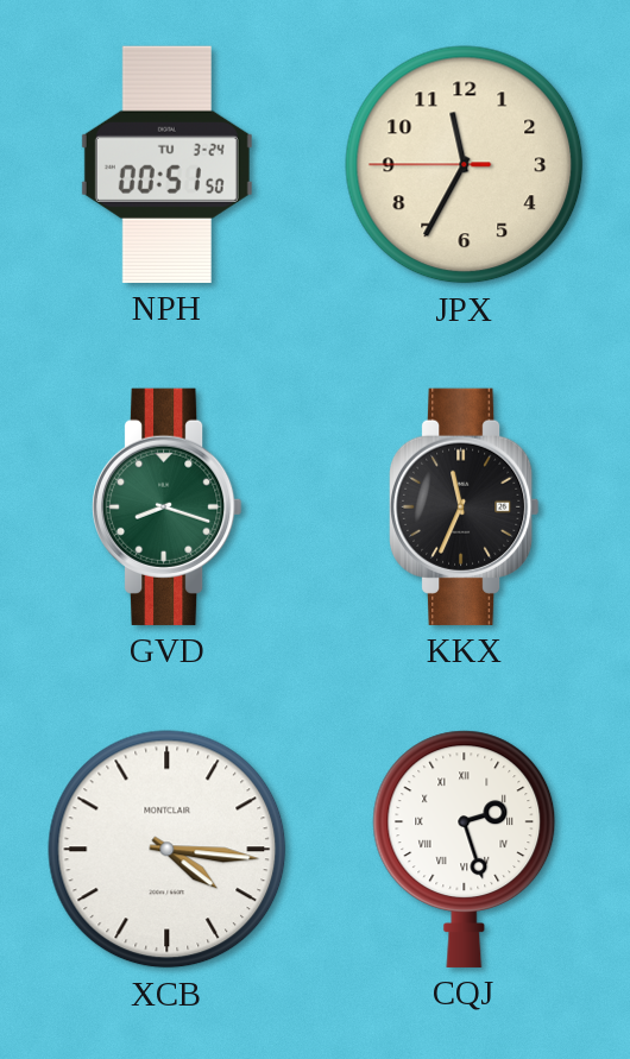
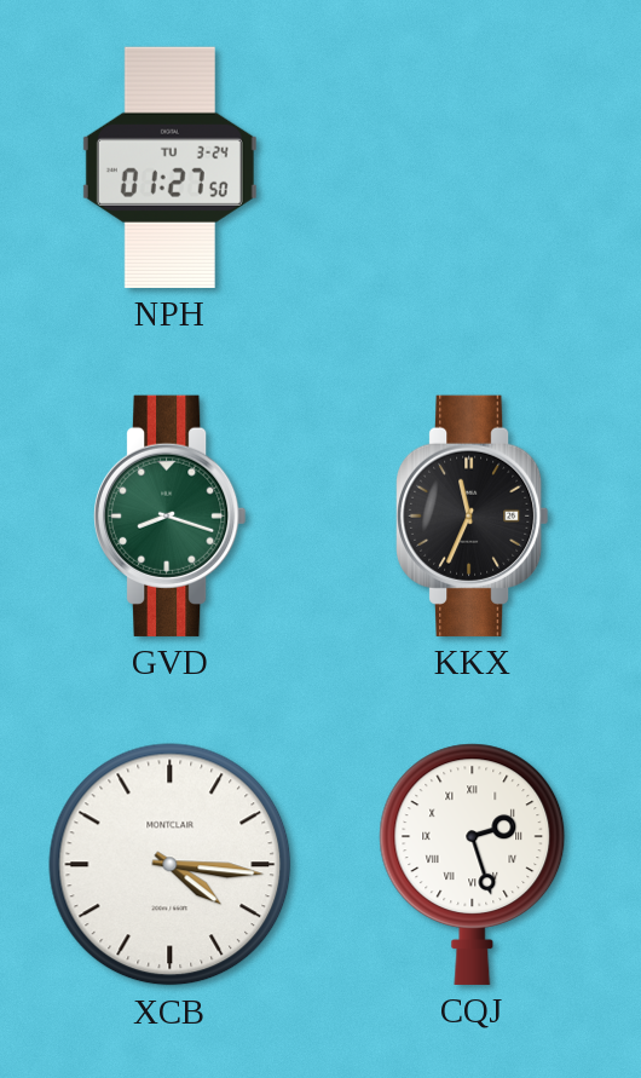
NPH: 00:51 -> 01:27 (169, 167)
JPX: 11:34 -> none (465, 165)
